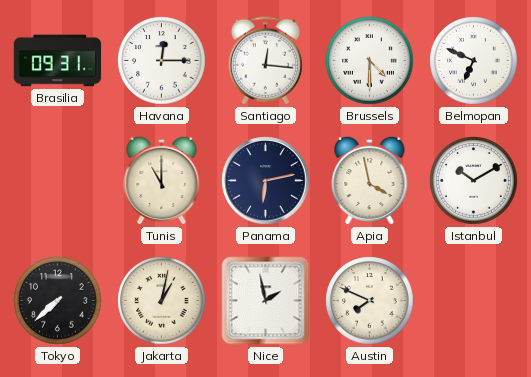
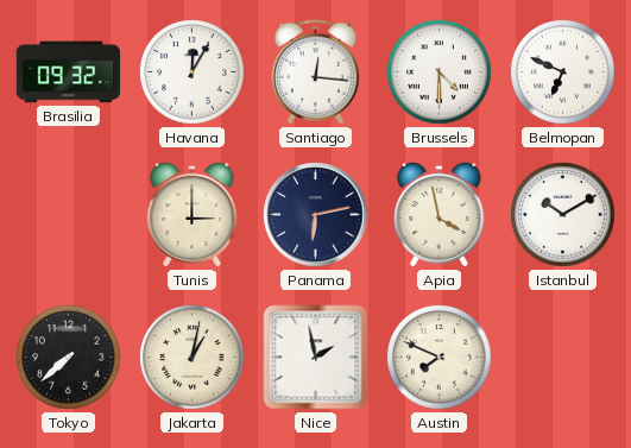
Brasilia: 09:31 -> 09:32 (69, 72)
Havana: 12:15 -> 12:05 (193, 72)
Tunis: 11:00 -> 3:00 (193, 214)
